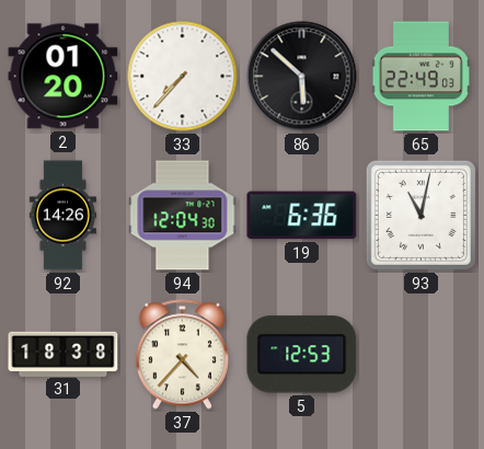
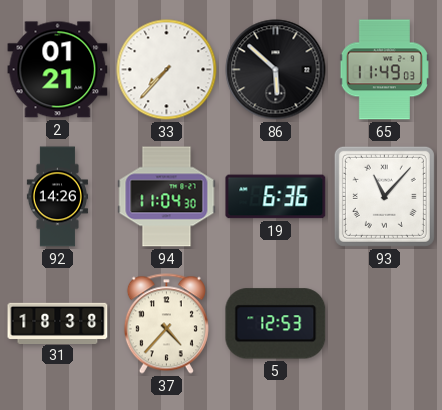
2: 01:20 -> 01:21 (58, 70)
65: 22:49 -> 11:49 (384, 70)
94: 12:04 -> 11:04 (167, 197)
93: 11:02 -> 11:07 (384, 196)
